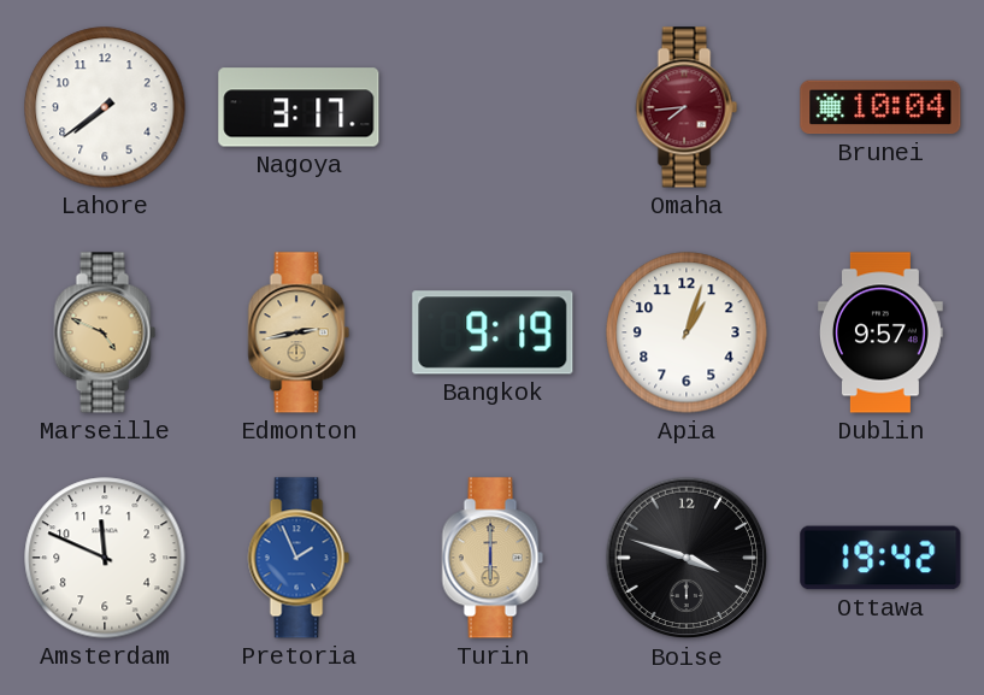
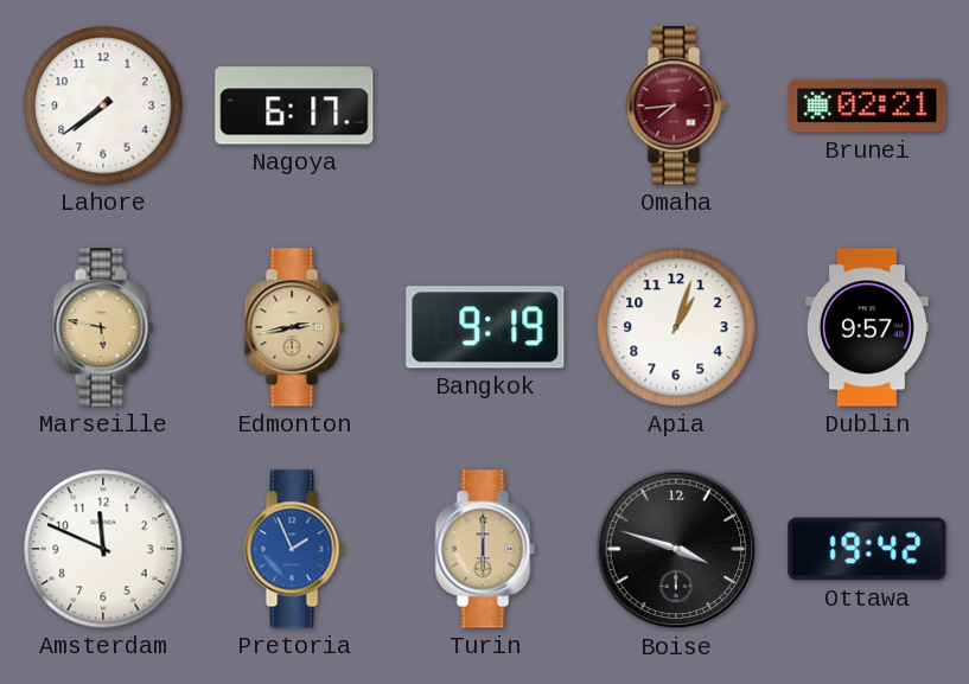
Nagoya: 3:17 -> 6:17 (294, 106)
Brunei: 10:04 -> 02:21 (867, 106)
Marseille: 4:49 -> 5:47 (103, 327)
